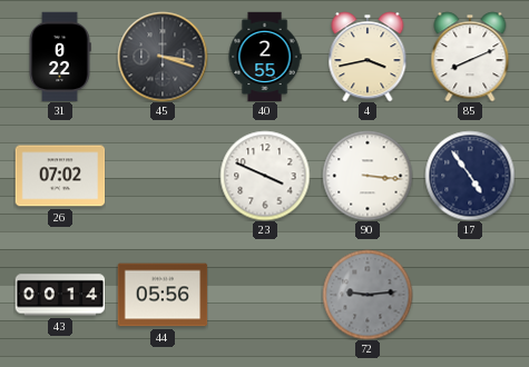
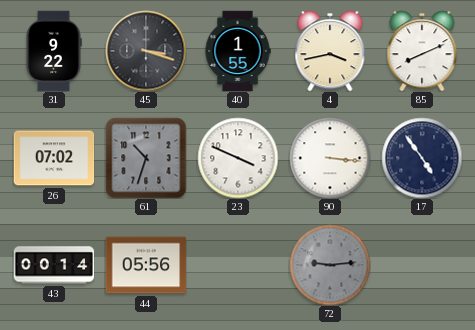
31: 0:22 -> 9:22 (54, 51)
40: 2:55 -> 1:55 (238, 51)
61: none -> 10:33 (146, 158)
